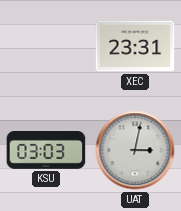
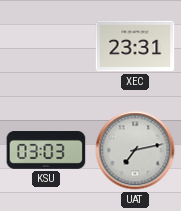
UAT: 3:02 -> 7:13 (135, 150)
